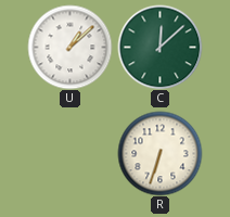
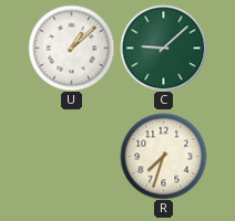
C: 12:08 -> 9:08 (163, 48)
R: 6:33 -> 7:33 (163, 156)
